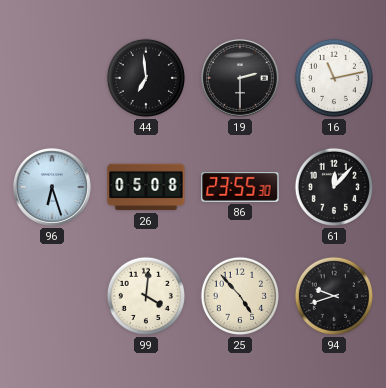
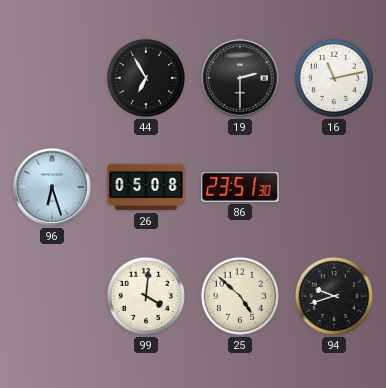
44: 6:59 -> 6:55 (146, 78)
86: 23:55 -> 23:51 (240, 188)
61: 12:07 -> none (334, 187)
25: 4:53 -> 4:52 (240, 296)
